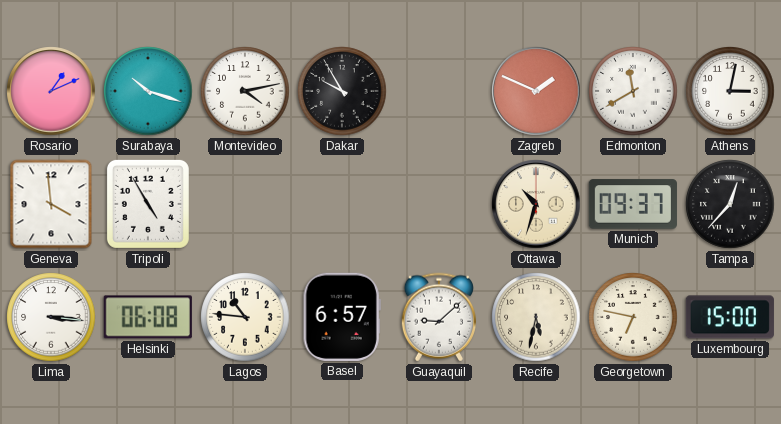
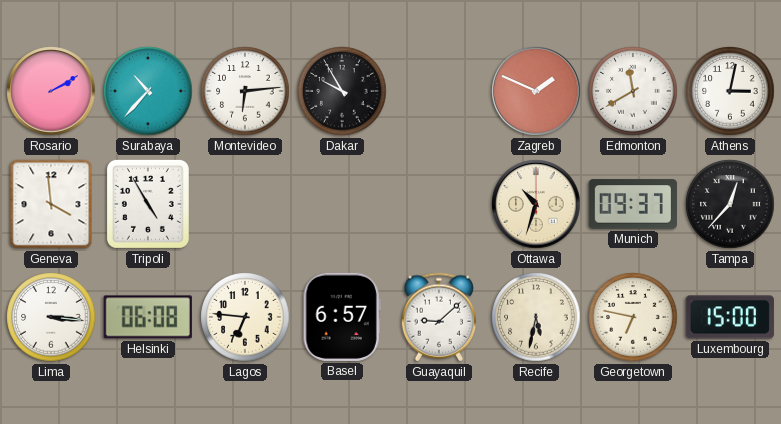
Rosario: 1:11 -> 2:10 (51, 91)
Surabaya: 10:18 -> 10:37 (148, 91)
Montevideo: 4:13 -> 6:14 (245, 91)
Lagos: 10:46 -> 6:46 (245, 317)
